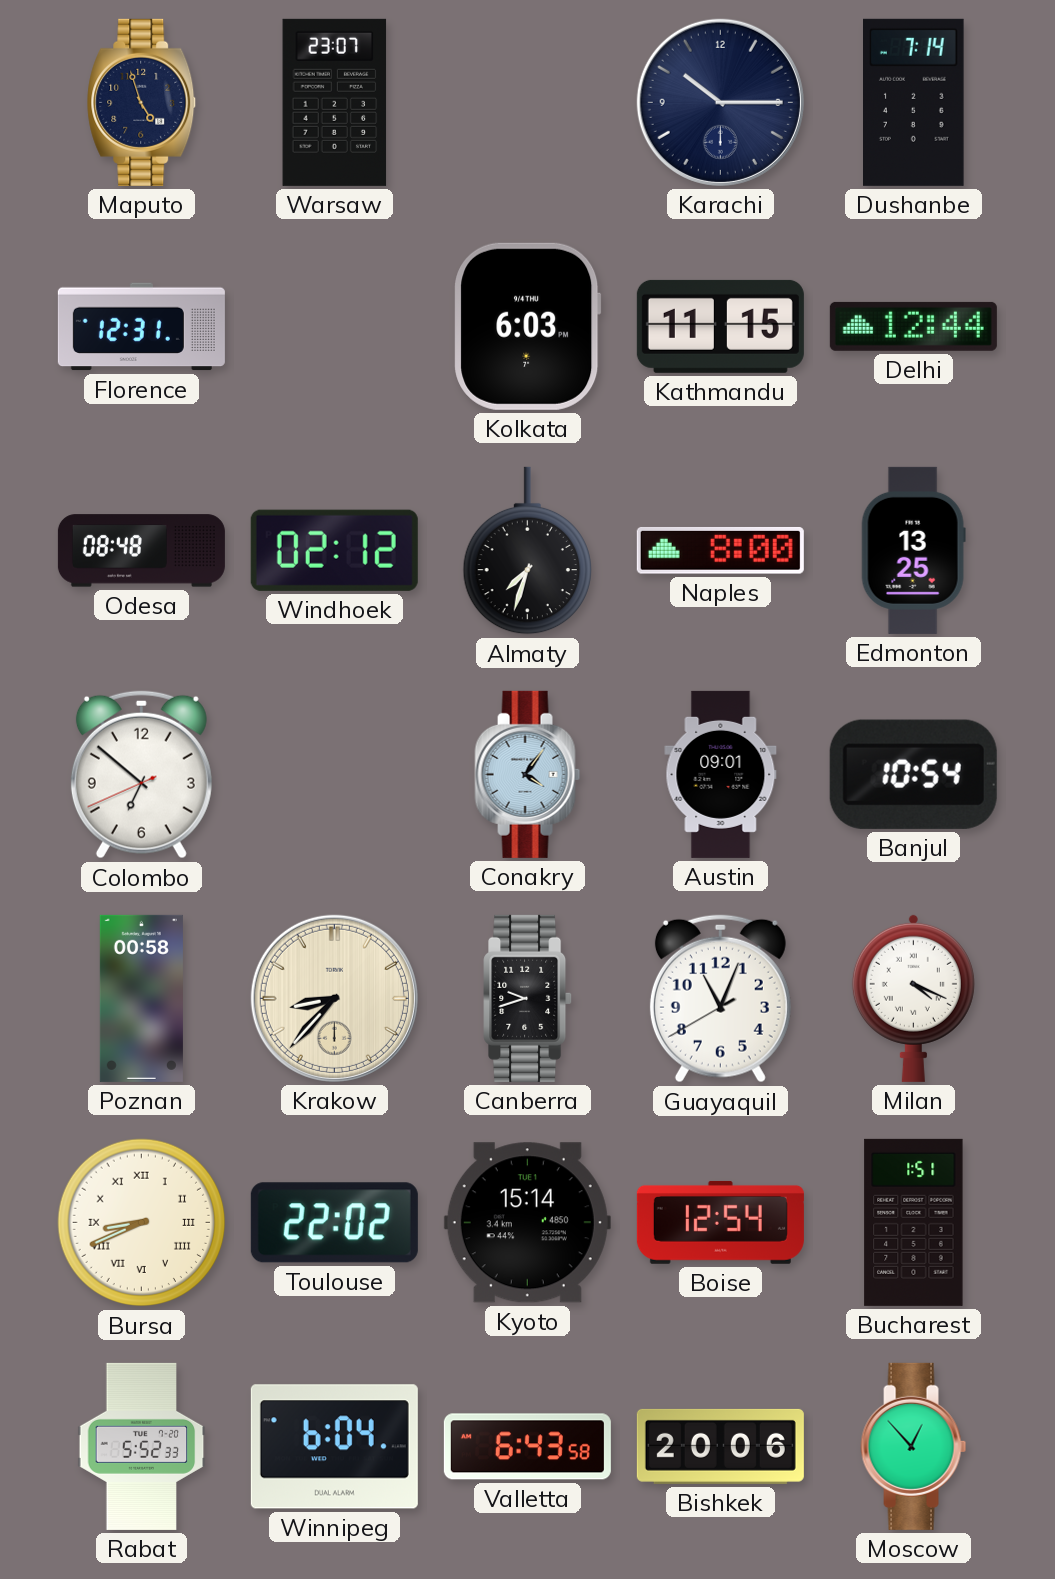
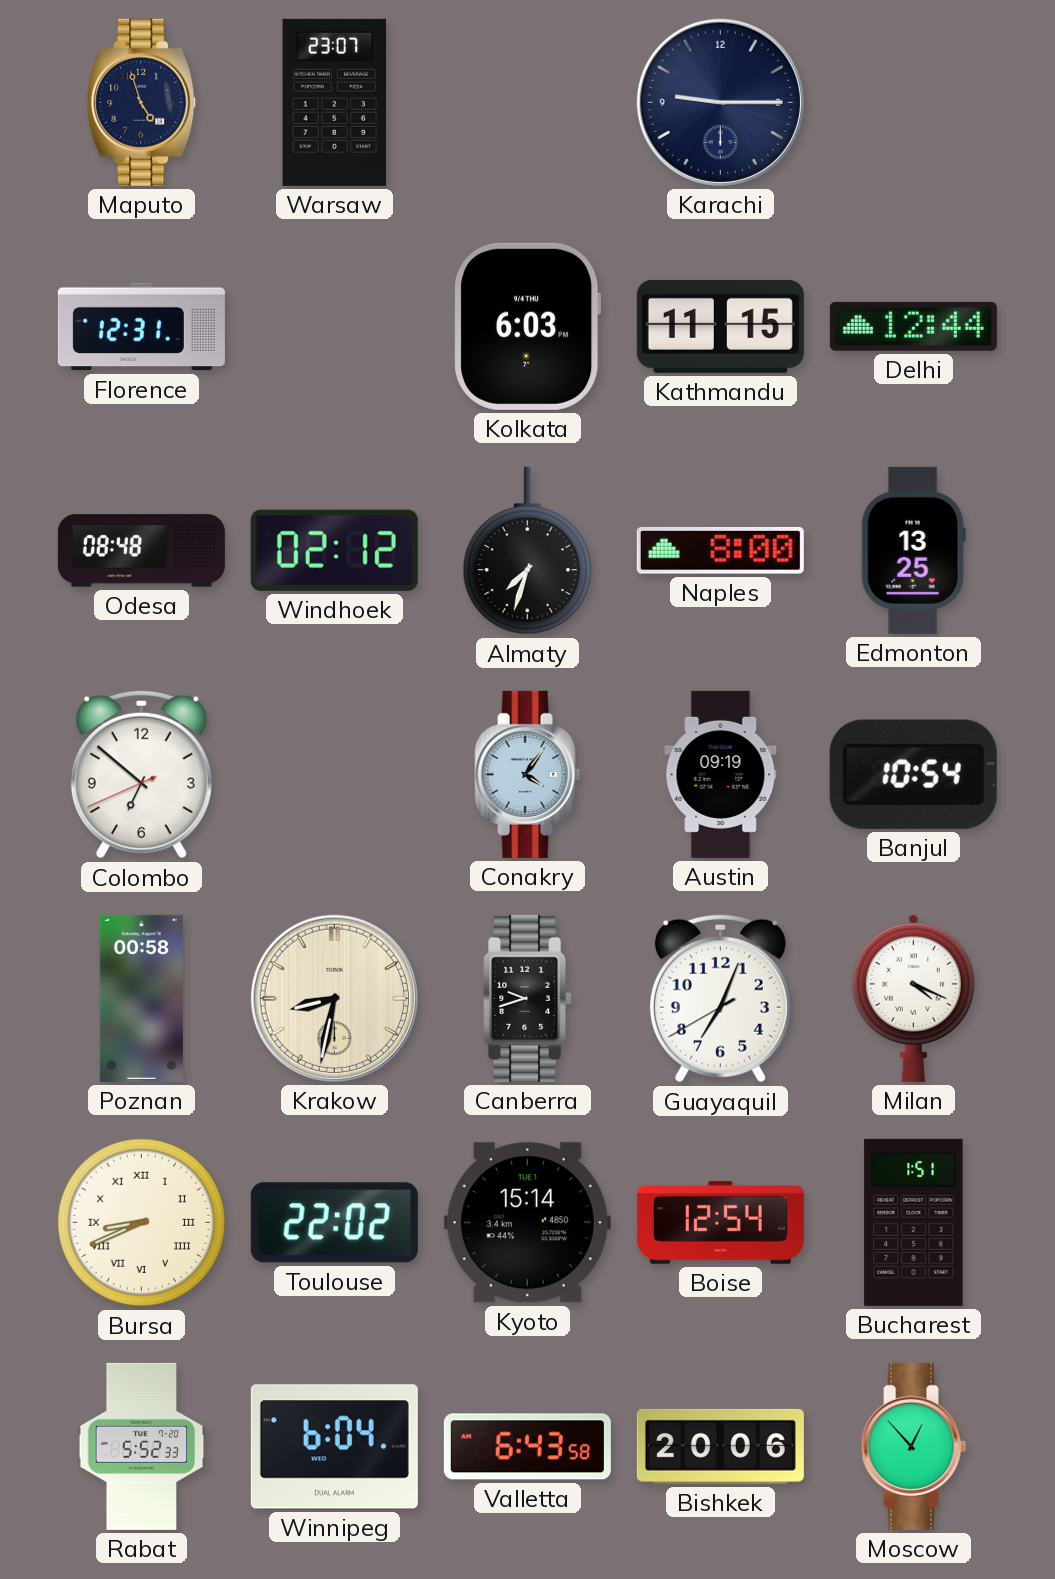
Karachi: 10:15 -> 9:15 (720, 102)
Dushanbe: 7:14 -> none (914, 102)
Austin: 09:01 -> 09:19 (721, 774)
Krakow: 8:37 -> 8:32 (334, 998)
Guayaquil: 11:03 -> 7:03 (720, 999)
